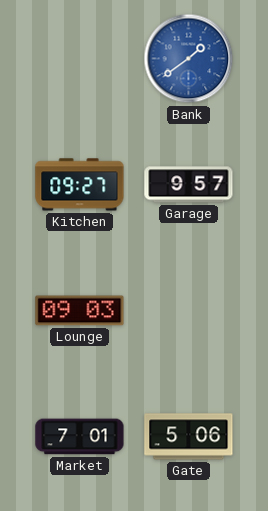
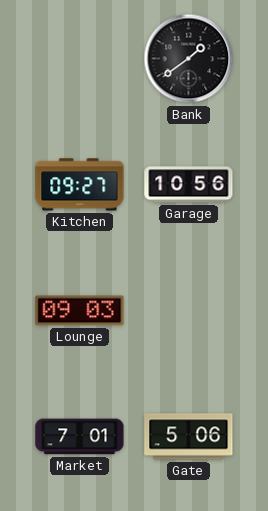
Bank dial: blue -> black (189, 59)
Garage: 9:57 -> 10:56 (189, 185)
